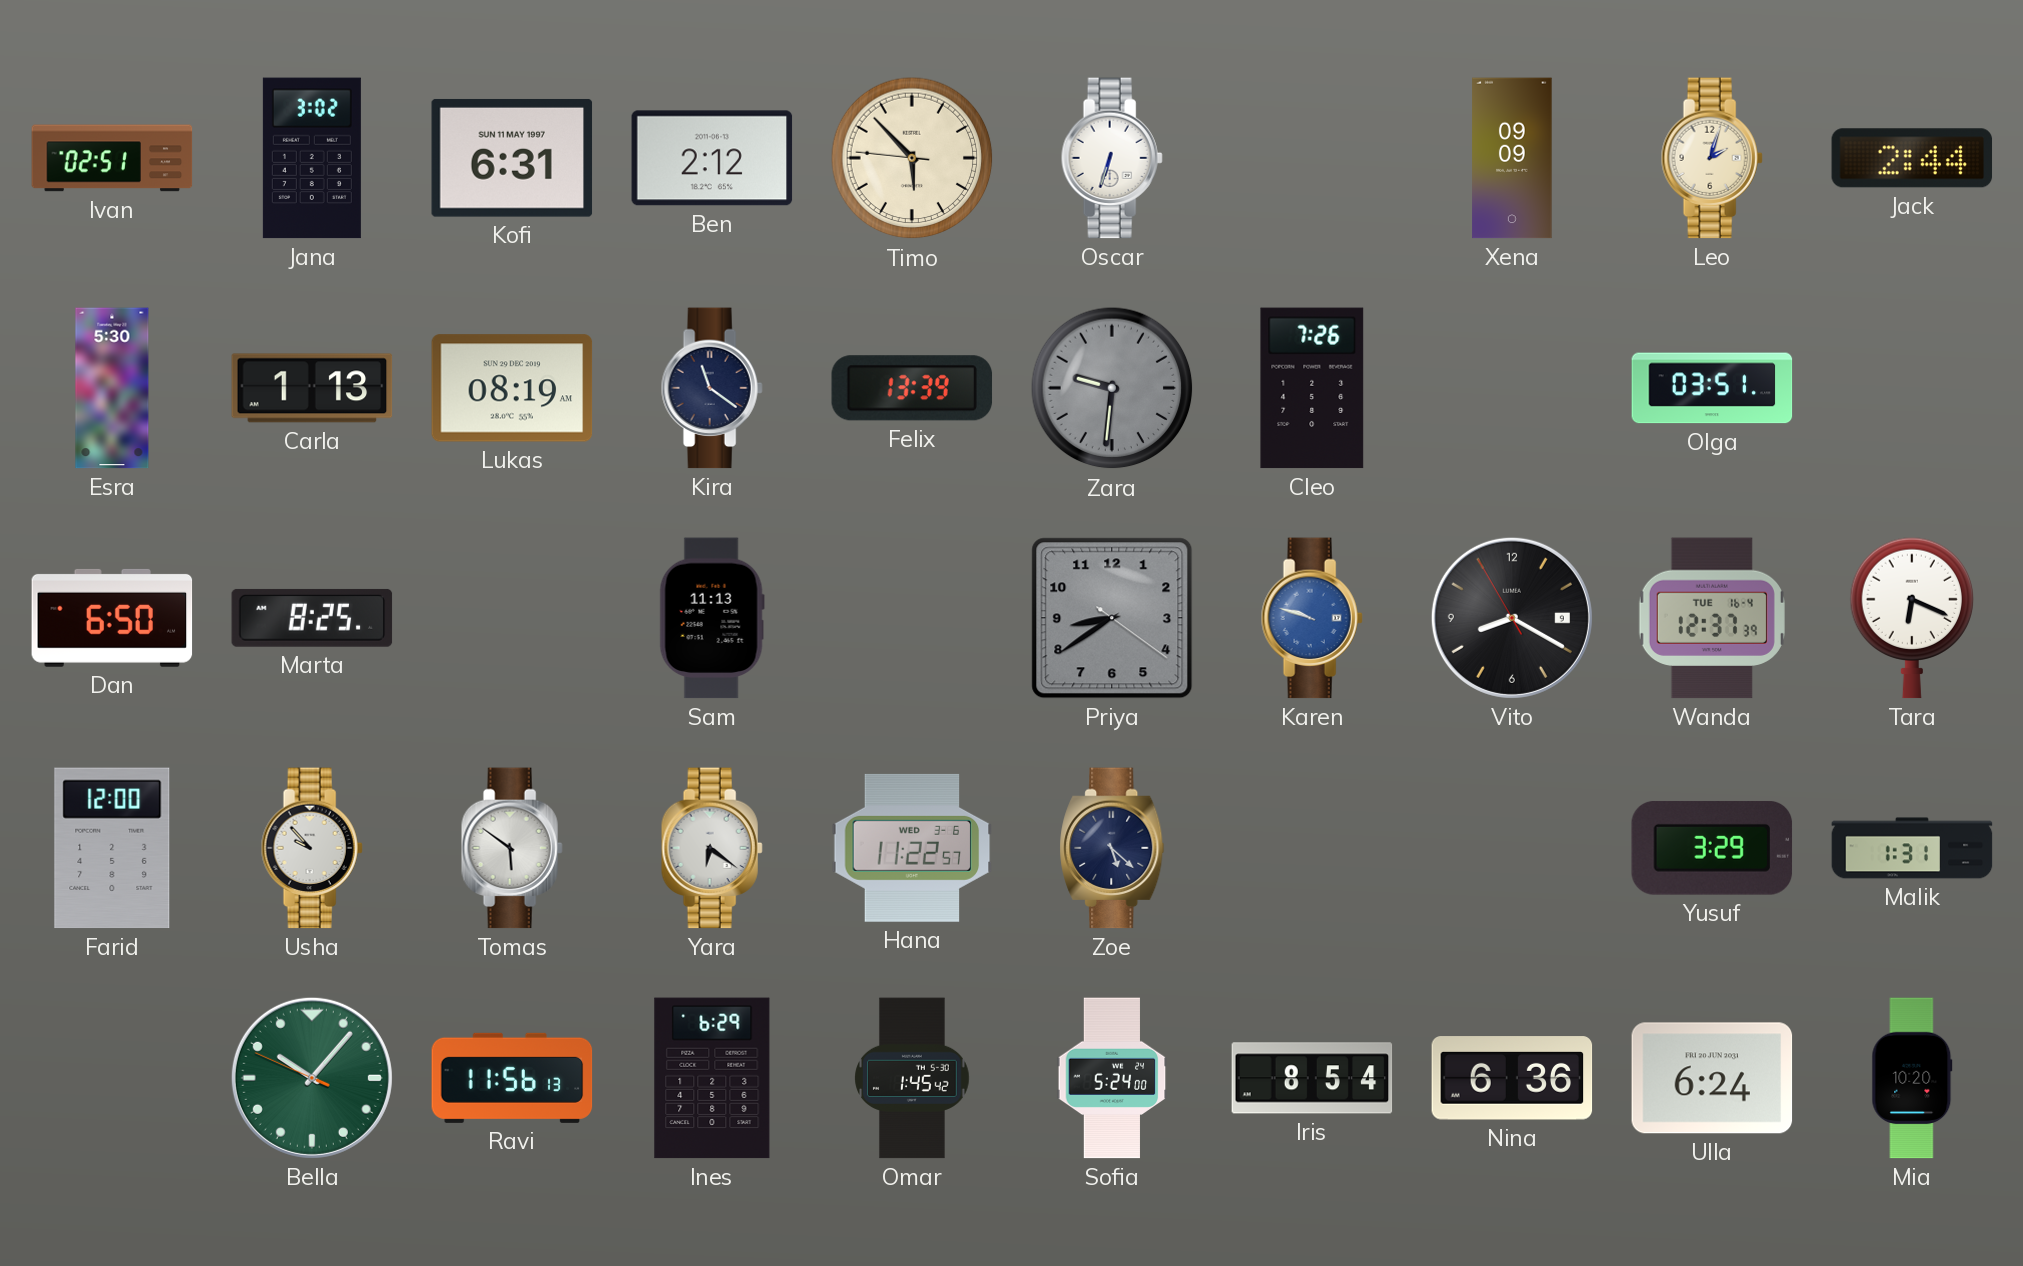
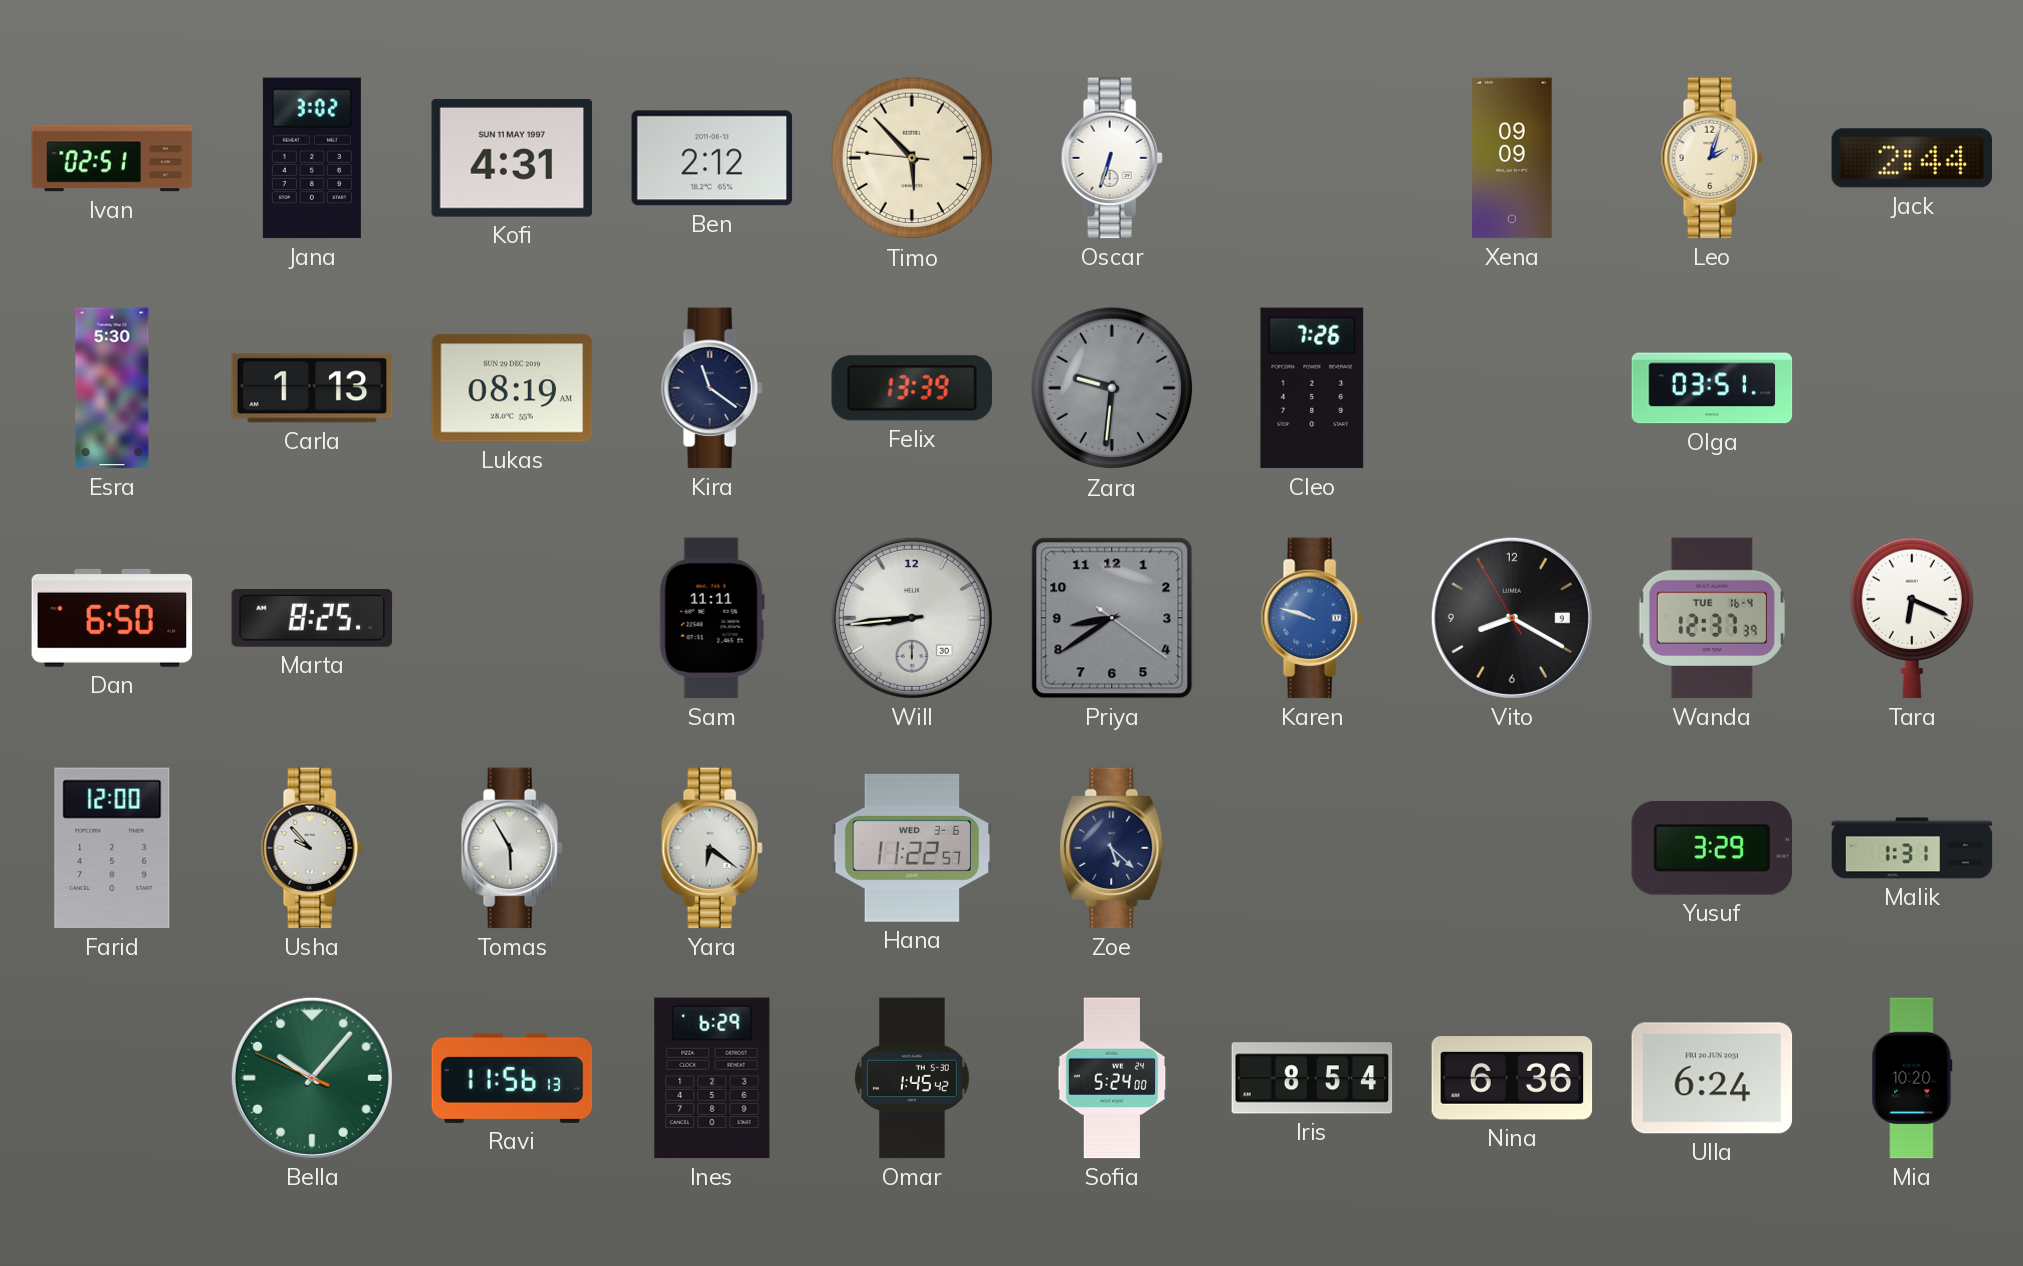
Kofi: 6:31 -> 4:31 (512, 158)
Sam: 11:13 -> 11:11 (712, 618)
Will: none -> 8:44 (912, 618)
Tomas: 5:51 -> 5:55 (512, 848)
